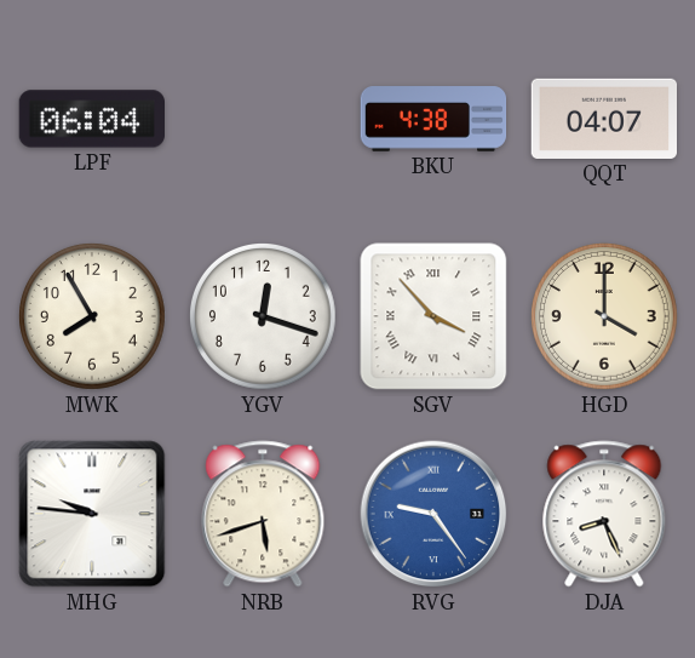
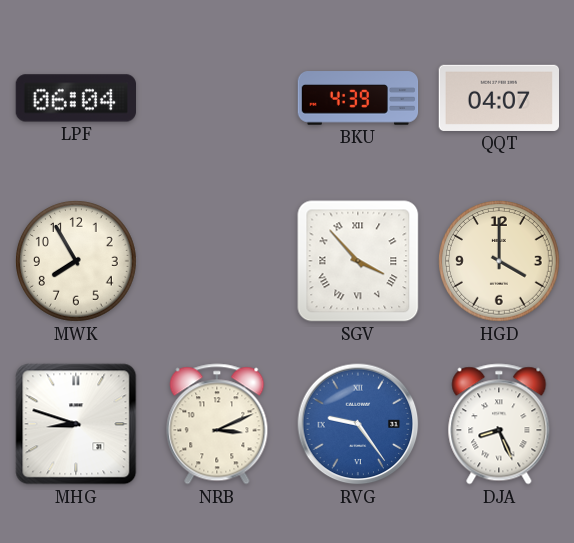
BKU: 4:38 -> 4:39 (358, 98)
YGV: 12:18 -> none (264, 317)
MHG: 9:46 -> 8:48 (76, 424)
NRB: 5:42 -> 3:11 (217, 424)
